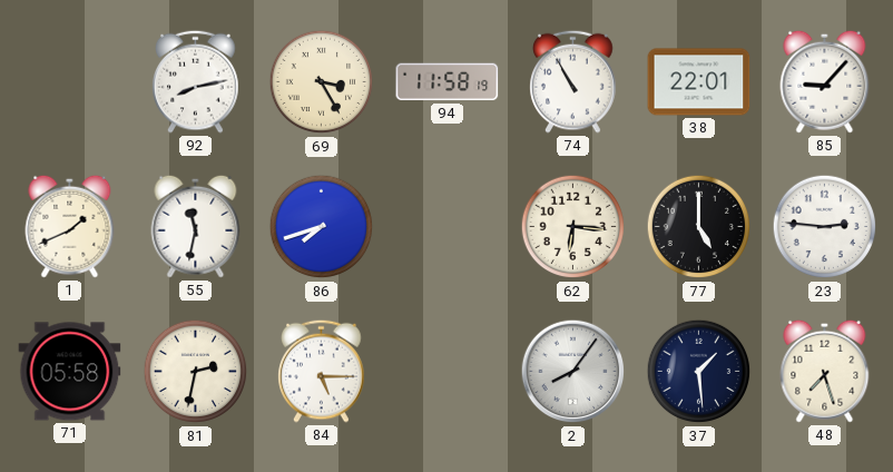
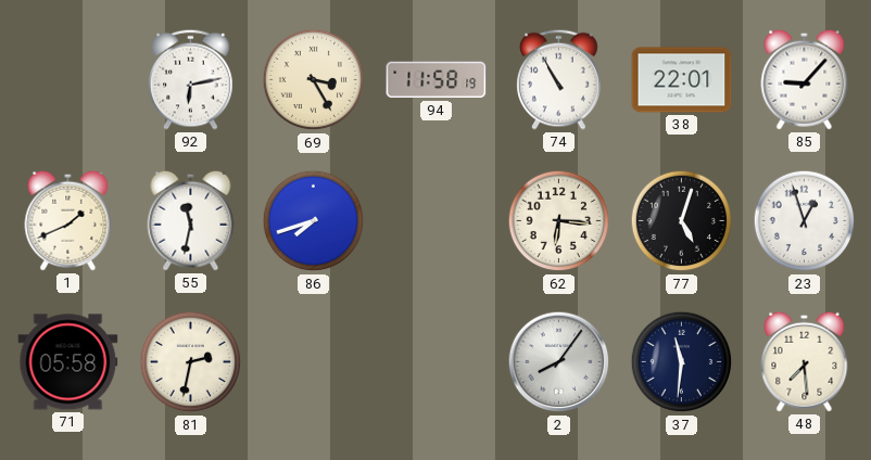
92: 8:13 -> 6:13 (191, 79)
77: 5:00 -> 5:03 (682, 221)
23: 2:46 -> 12:57 (805, 221)
84: 5:15 -> none (322, 371)
37: 1:29 -> 11:31 (682, 362)
48: 7:27 -> 7:29 (805, 361)
